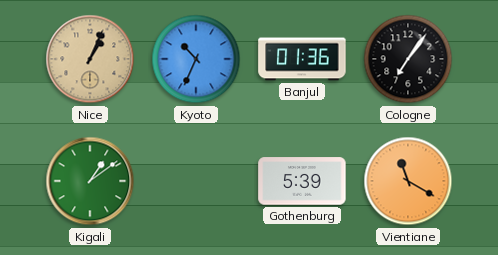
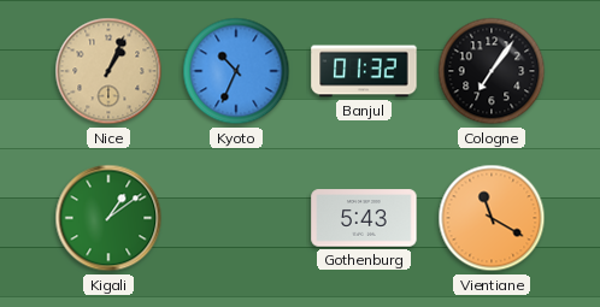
Banjul: 01:36 -> 01:32 (364, 71)
Gothenburg: 5:39 -> 5:43 (364, 218)
